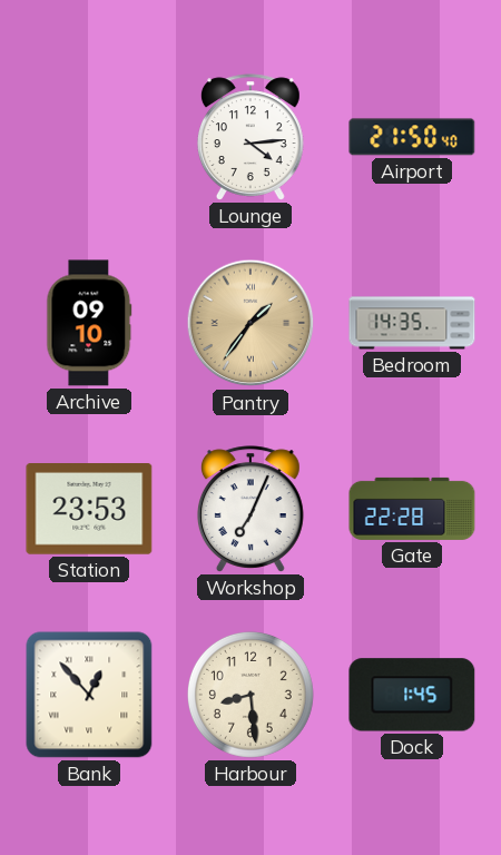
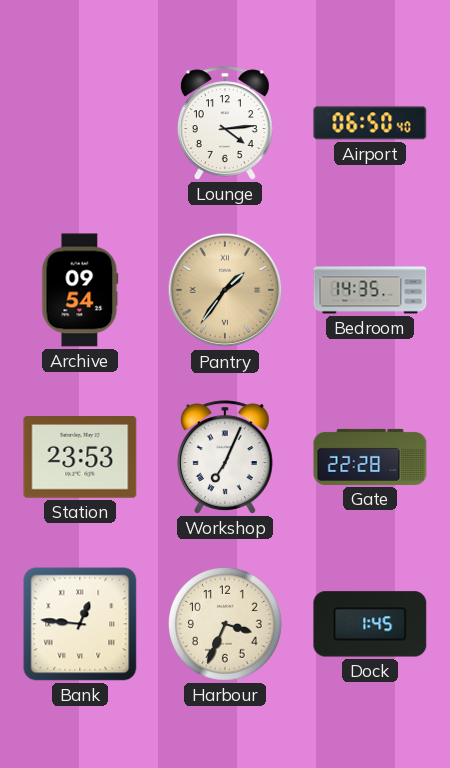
Airport: 21:50 -> 06:50 (370, 123)
Archive: 09:10 -> 09:54 (80, 290)
Bank: 12:53 -> 12:46 (80, 624)
Harbour: 8:29 -> 3:34 (225, 624)
